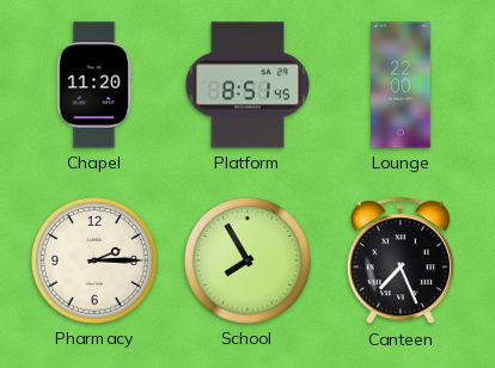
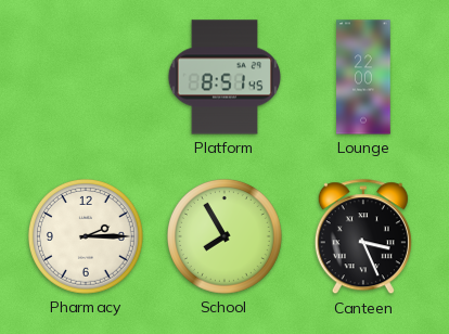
Chapel: 11:20 -> none (94, 85)
Canteen: 7:26 -> 3:26 (363, 237)
